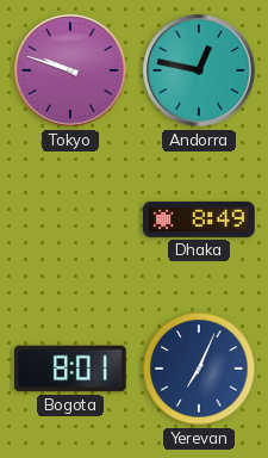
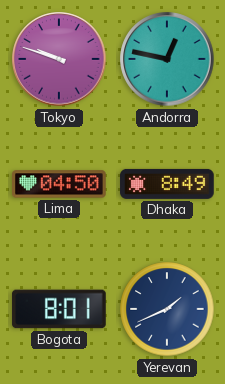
Lima: none -> 04:50 (59, 184)
Yerevan: 7:04 -> 1:41 (167, 309)
